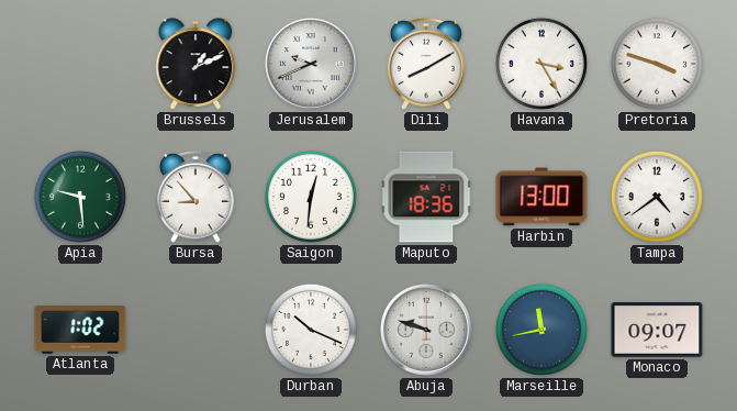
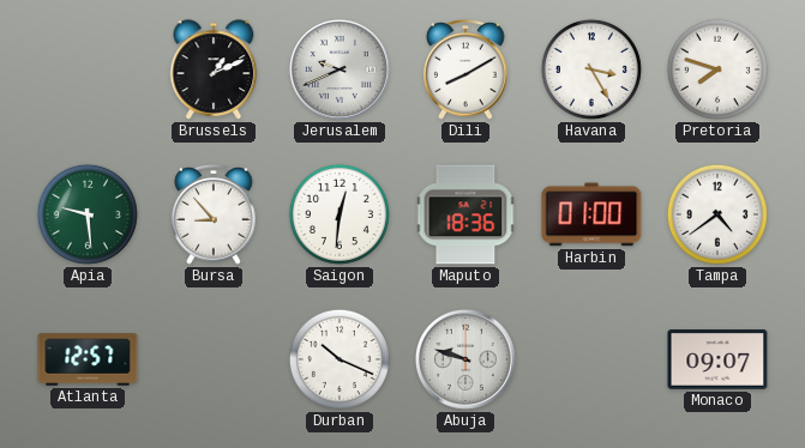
Pretoria: 3:48 -> 7:48 (717, 69)
Harbin: 13:00 -> 01:00 (591, 214)
Atlanta: 1:02 -> 12:57 (88, 359)
Marseille: 11:43 -> none (541, 330)
